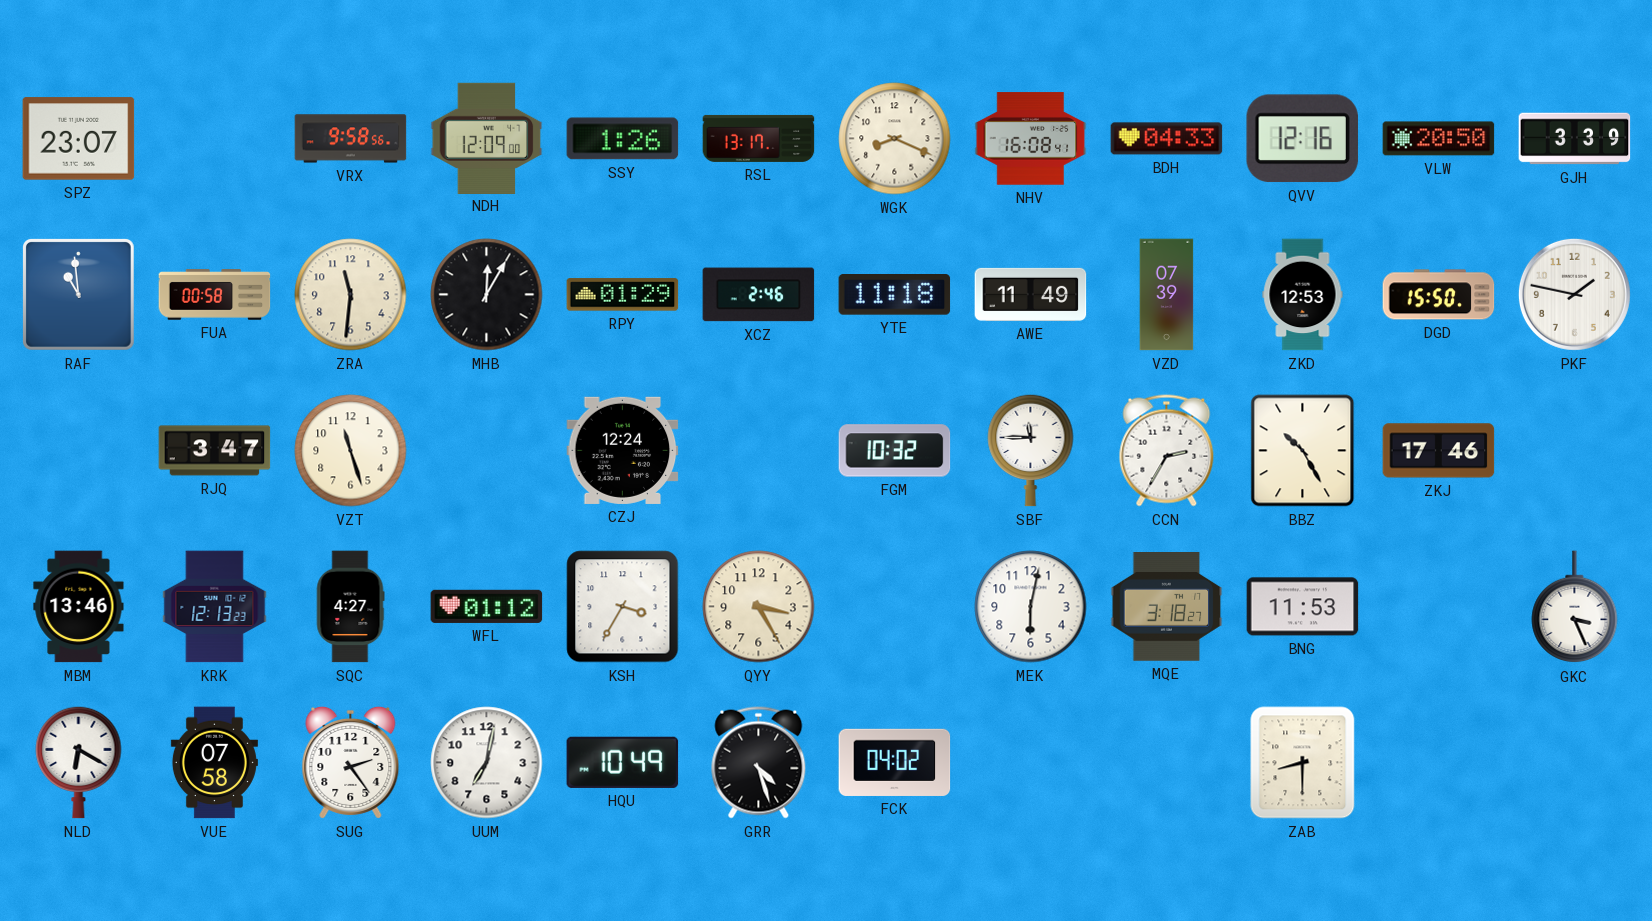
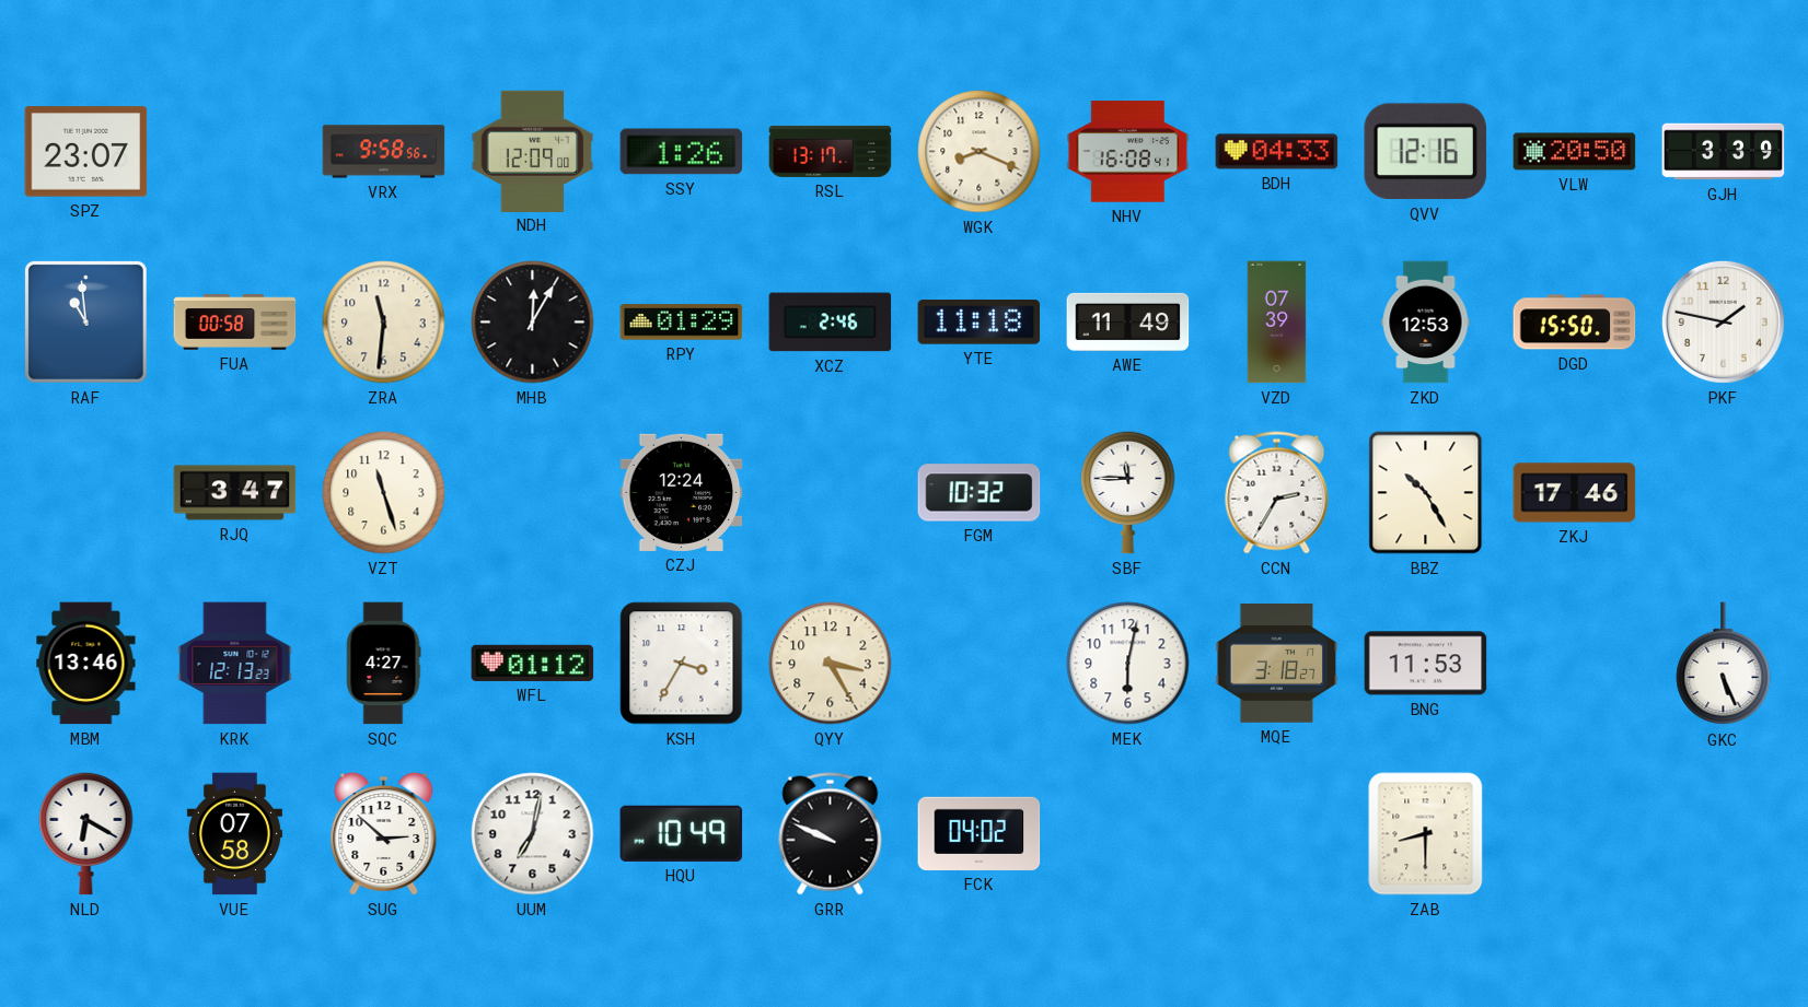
GKC: 3:26 -> 5:26 (1724, 664)
SUG: 2:24 -> 2:52 (384, 833)
GRR: 4:27 -> 9:49 (831, 834)
